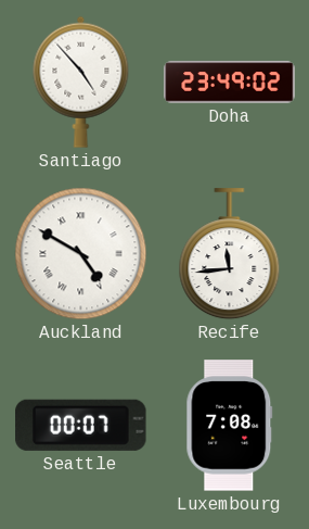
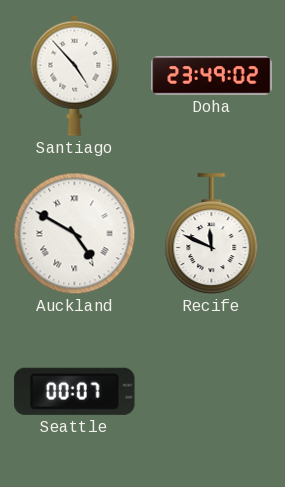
Recife: 11:44 -> 11:49 (212, 234)
Luxembourg: 7:08 -> none (230, 426)
